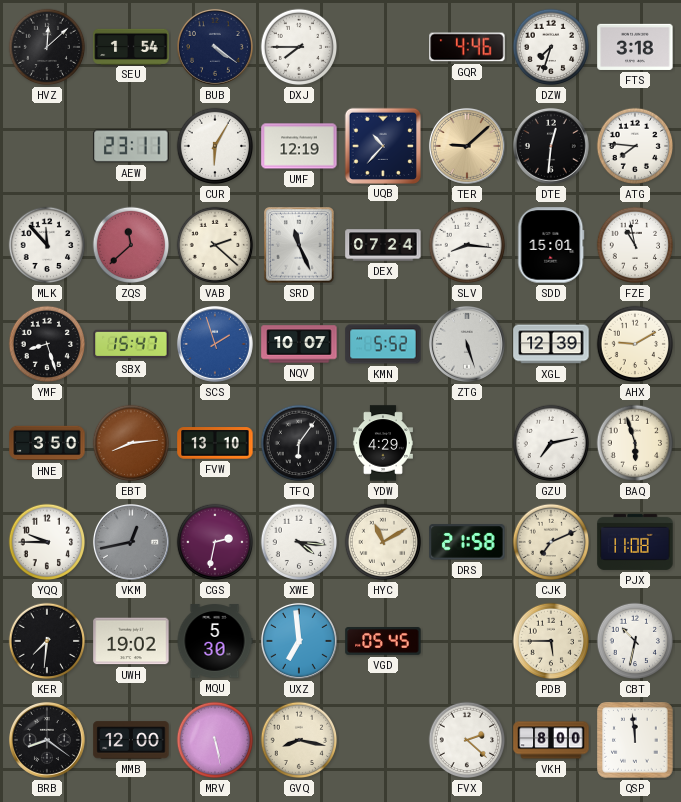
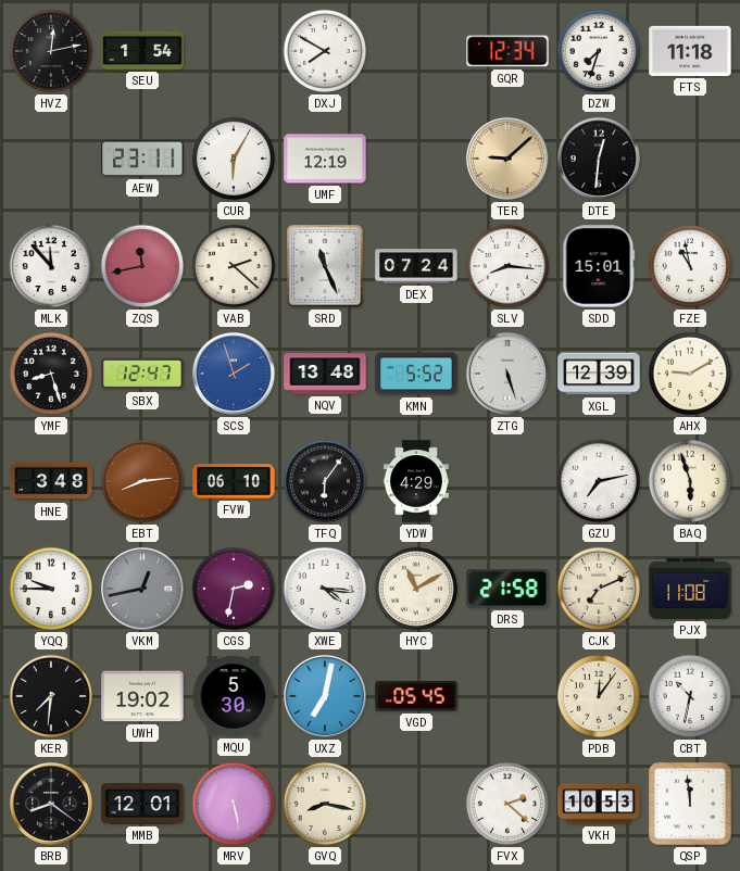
HVZ: 12:08 -> 12:13 (51, 51)
BUB: 4:21 -> none (215, 47)
DXJ: 7:45 -> 7:50 (325, 51)
GQR: 4:46 -> 12:34 (507, 51)
FTS: 3:18 -> 11:18 (690, 51)
UQB: 10:37 -> none (382, 145)
ATG: 7:46 -> none (635, 146)
ZQS: 11:38 -> 11:43 (142, 266)
SBX: 15:47 -> 12:47 (142, 374)
NQV: 10:07 -> 13:48 (325, 374)
HNE: 3:50 -> 3:48 (51, 481)
FVW: 13:10 -> 06:10 (234, 481)
UXZ: 6:59 -> 7:02 (325, 696)
PDB: 5:45 -> 12:06 (599, 696)
MMB: 12:00 -> 12:01 (142, 804)
VKH: 8:00 -> 10:53 (599, 804)
